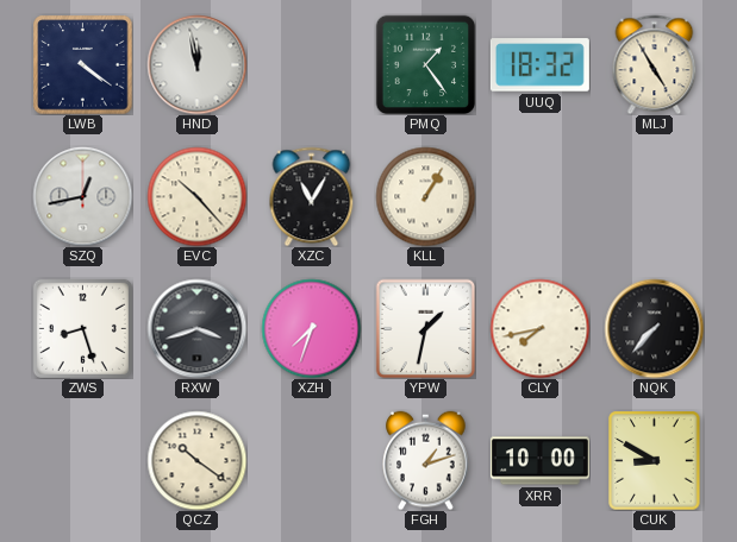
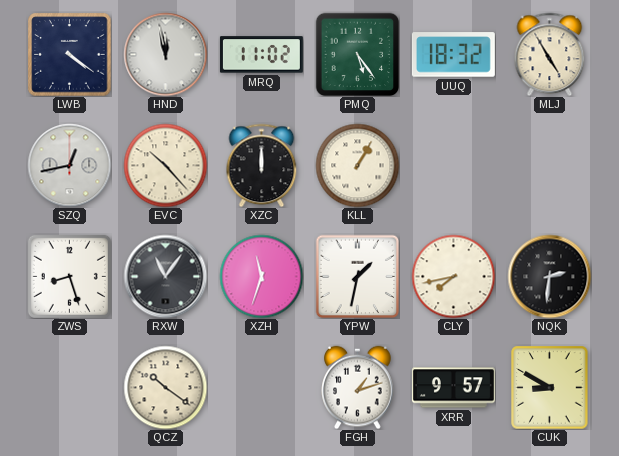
MRQ: none -> 11:02 (261, 55)
PMQ: 1:24 -> 5:24 (357, 54)
XZC: 11:05 -> 12:00 (262, 165)
RXW: 3:42 -> 11:06 (165, 276)
XZH: 7:33 -> 11:33 (261, 276)
NQK: 7:37 -> 2:31 (549, 276)
XRR: 10:00 -> 9:57 (453, 388)
